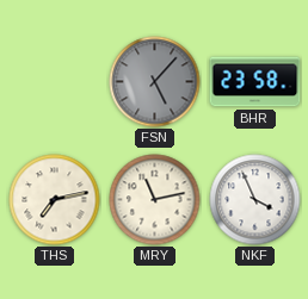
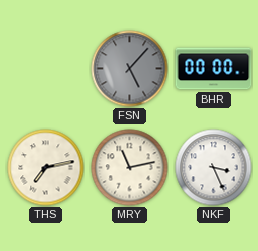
BHR: 23:58 -> 00:00 (214, 69)
NKF: 3:56 -> 3:26 (214, 168)
